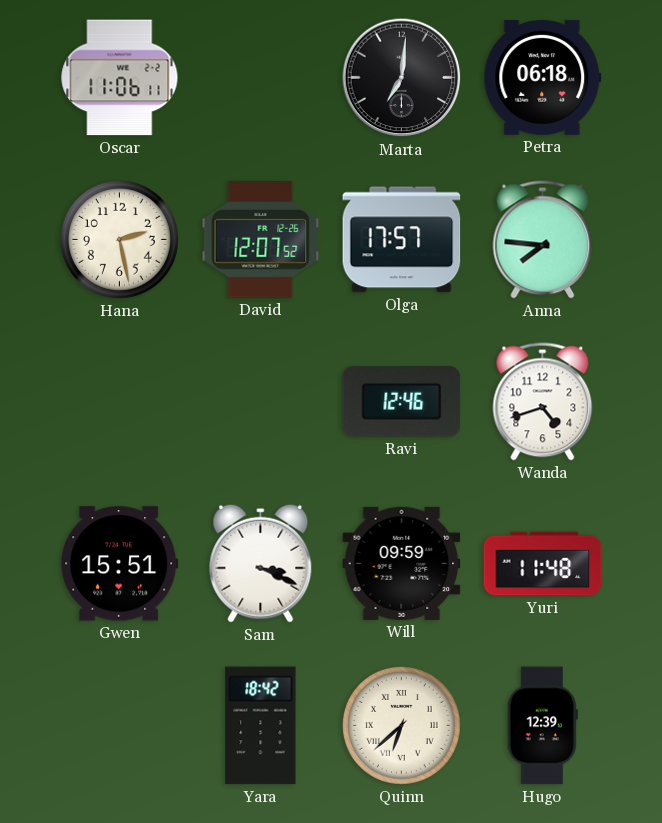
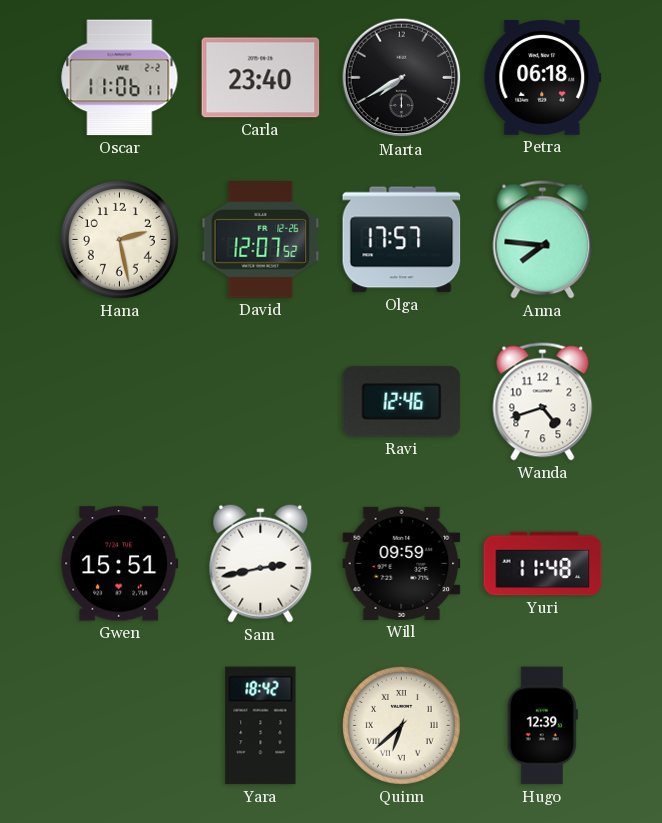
Carla: none -> 23:40 (261, 78)
Marta: 7:01 -> 7:40 (402, 78)
Sam: 3:19 -> 2:43 (261, 563)
